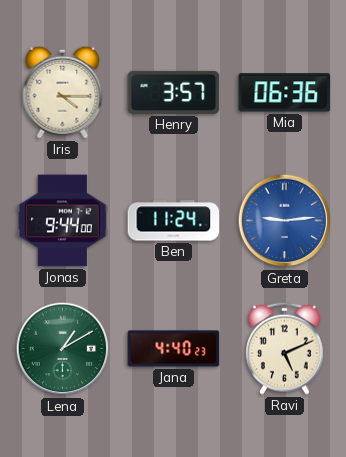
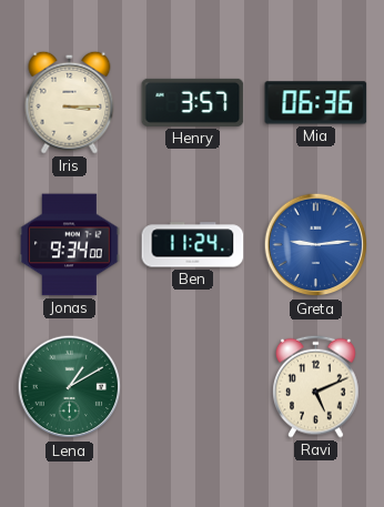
Iris: 4:15 -> 3:15 (70, 102)
Jonas: 9:44 -> 9:34 (70, 245)
Jana: 4:40 -> none (174, 349)
